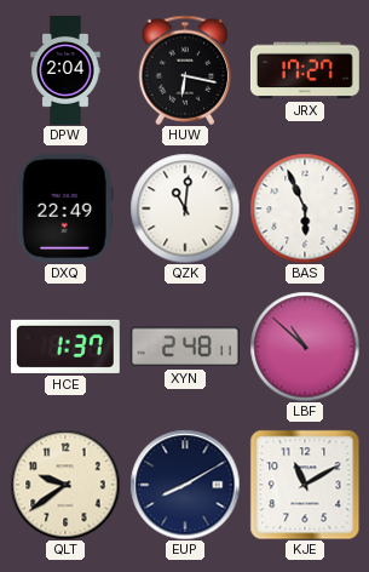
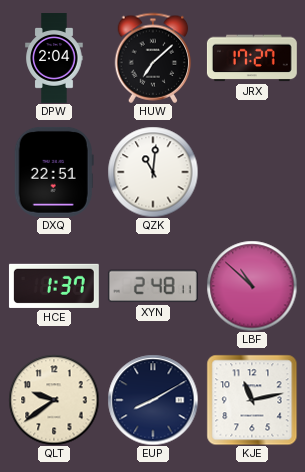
HUW: 6:17 -> 7:08 (153, 58)
DXQ: 22:49 -> 22:51 (54, 172)
BAS: 5:56 -> none (305, 208)
KJE: 11:10 -> 11:13 (252, 400)
